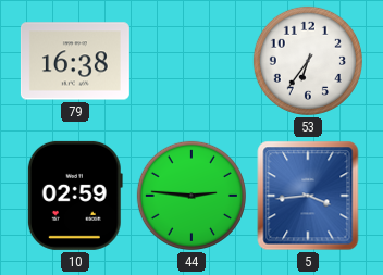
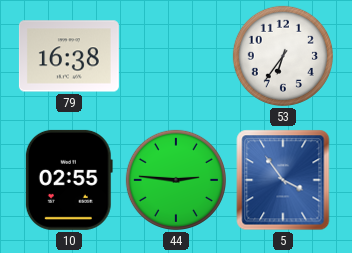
10: 02:59 -> 02:55 (69, 180)
5: 3:44 -> 3:54 (283, 180)
